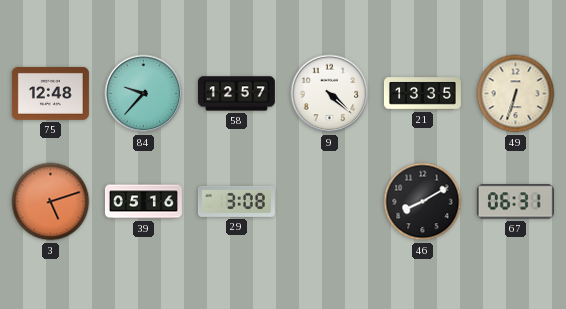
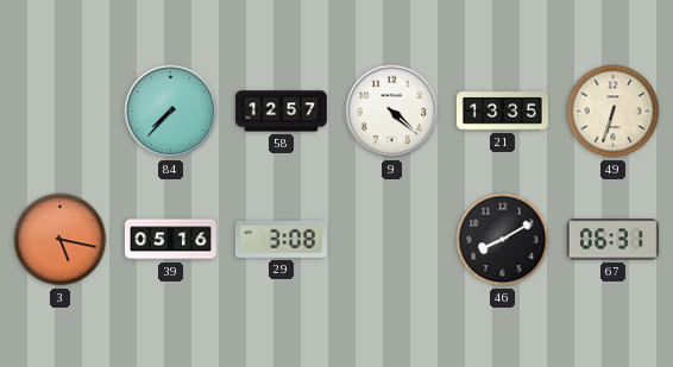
75: 12:48 -> none (50, 93)
84: 9:37 -> 7:37 (171, 112)
3: 5:12 -> 5:17 (61, 240)
